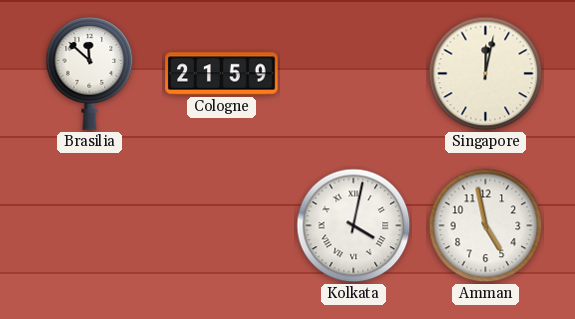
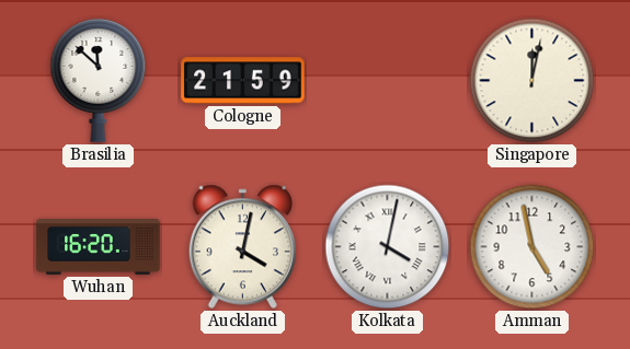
Wuhan: none -> 16:20 (99, 247)
Auckland: none -> 4:02 (242, 247)
